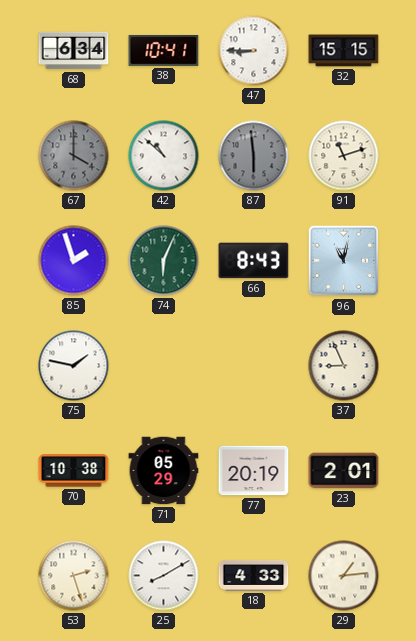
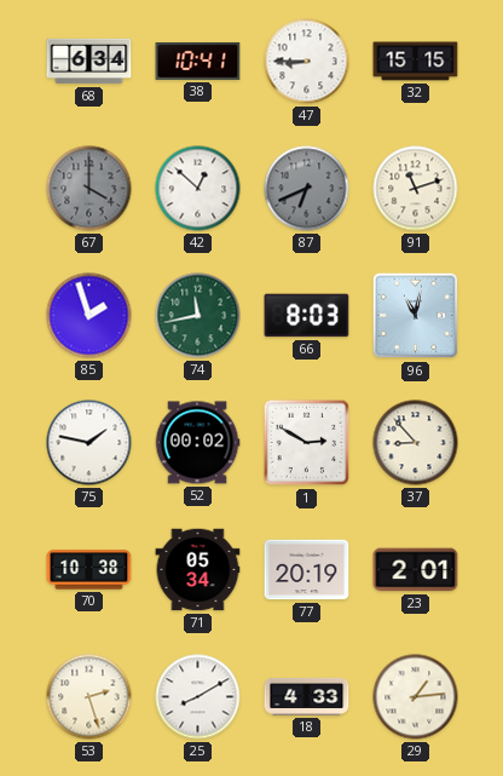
42: 10:52 -> 12:52 (198, 189)
87: 5:59 -> 6:41 (307, 189)
74: 6:04 -> 11:43 (198, 316)
66: 8:43 -> 8:03 (307, 316)
52: none -> 00:02 (197, 443)
1: none -> 2:50 (307, 443)
37: 8:56 -> 8:53 (416, 443)
71: 05:29 -> 05:34 (198, 570)
